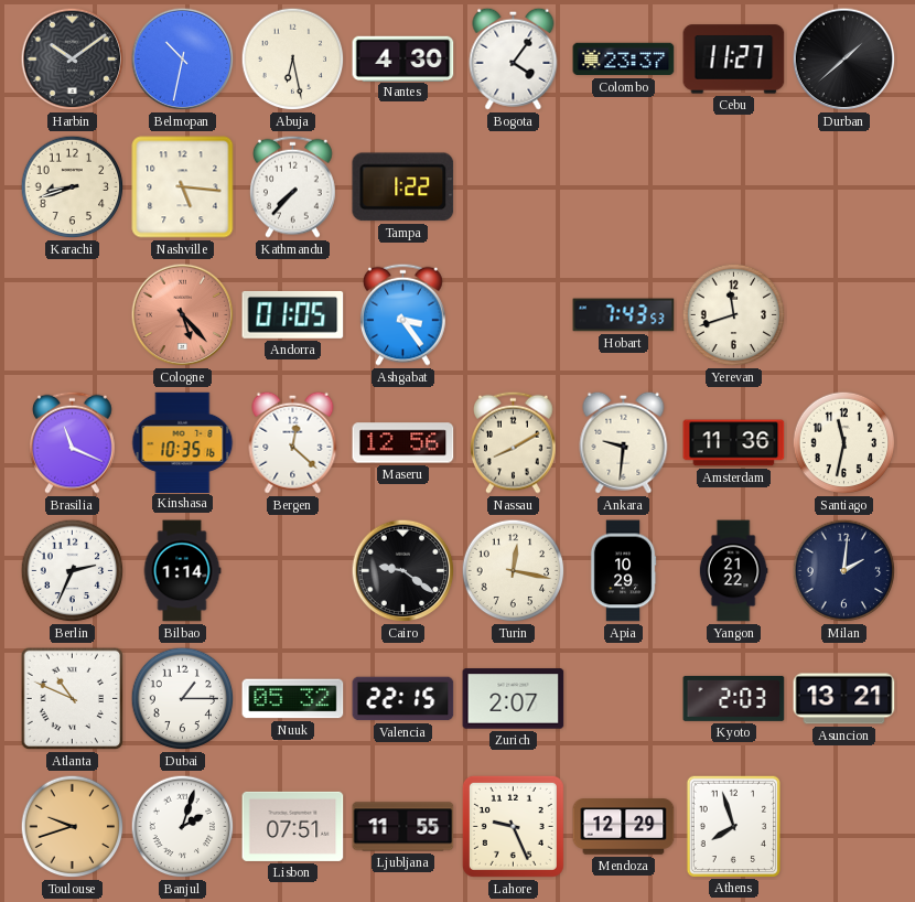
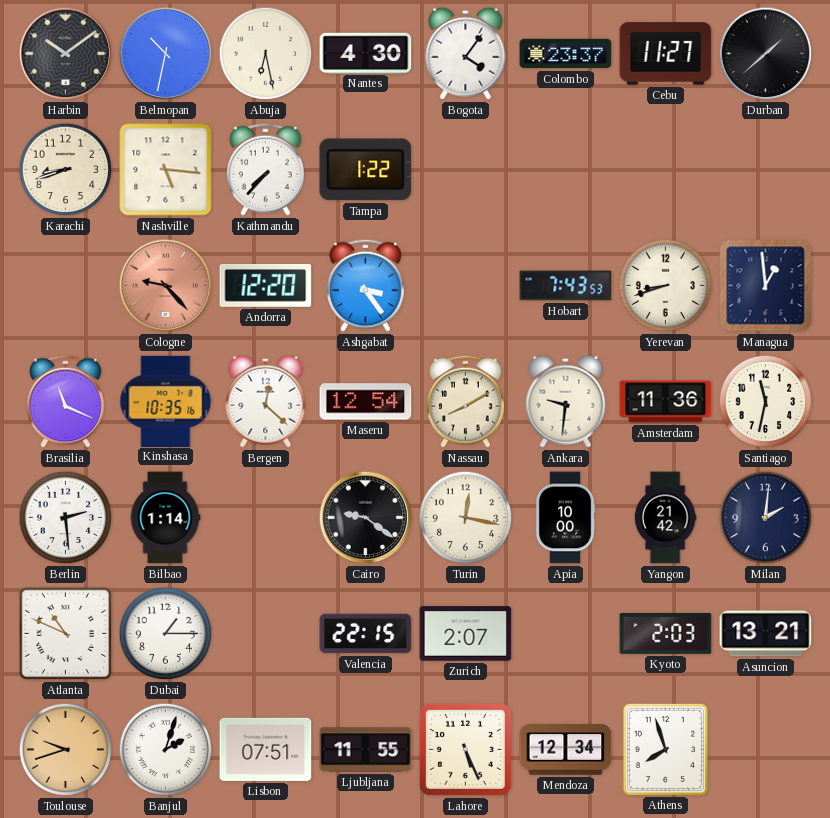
Cologne: 5:23 -> 9:23 (166, 286)
Andorra: 01:05 -> 12:20 (266, 285)
Yerevan: 11:42 -> 8:42 (666, 286)
Managua: none -> 12:59 (766, 286)
Maseru: 12:56 -> 12:54 (366, 402)
Berlin: 2:34 -> 2:29 (66, 518)
Apia: 10:29 -> 10:00 (565, 518)
Yangon: 21:22 -> 21:42 (665, 518)
Nuuk: 05:32 -> none (293, 699)
Lahore: 9:26 -> 5:26 (465, 749)
Mendoza: 12:29 -> 12:34 (566, 750)
